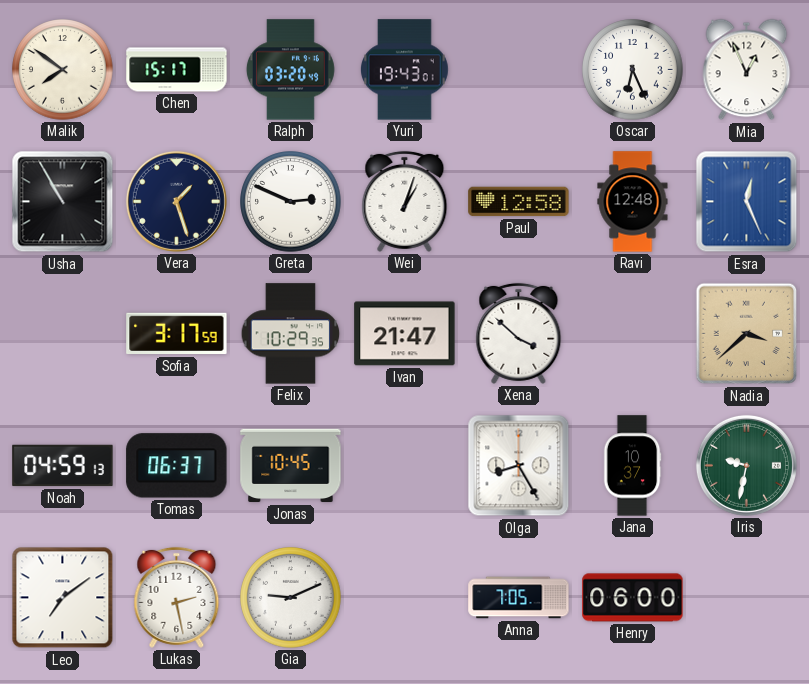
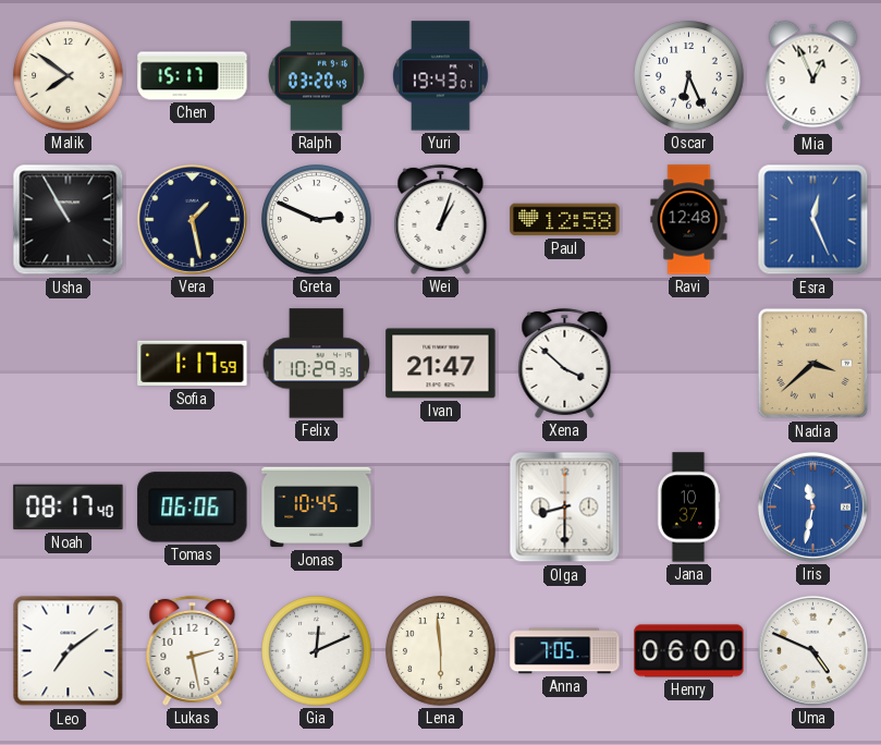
Vera: 1:27 -> 1:28 (192, 219)
Sofia: 3:17 -> 1:17 (193, 364)
Noah: 04:59 -> 08:17 (69, 508)
Tomas: 06:37 -> 06:06 (193, 508)
Olga: 8:25 -> 8:30 (565, 508)
Iris: 9:32 -> 11:32 (812, 506)
Iris dial: green -> blue (812, 506)
Gia: 9:11 -> 12:11 (317, 651)
Lena: none -> 5:59 (441, 651)
Uma: none -> 4:49 (812, 650)
